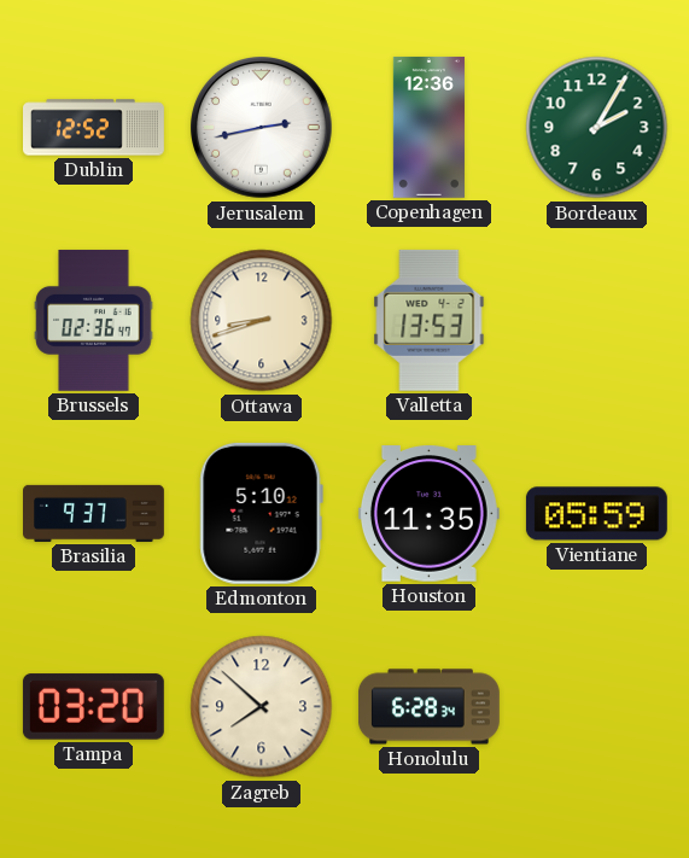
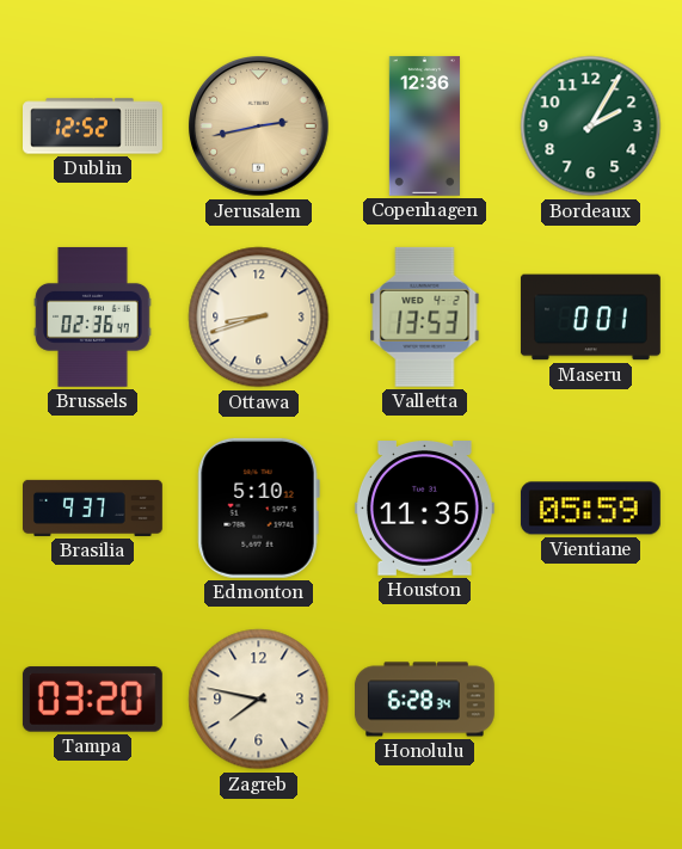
Jerusalem dial: white -> champagne (259, 127)
Maseru: none -> 0:01 (590, 318)
Zagreb: 7:52 -> 7:47 (259, 700)
